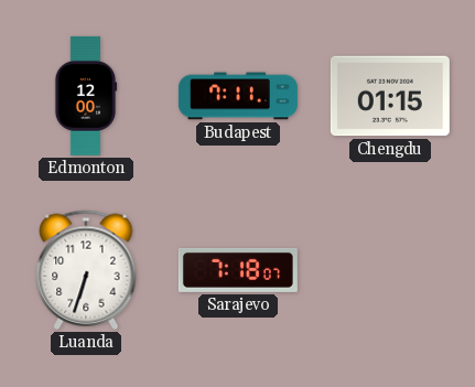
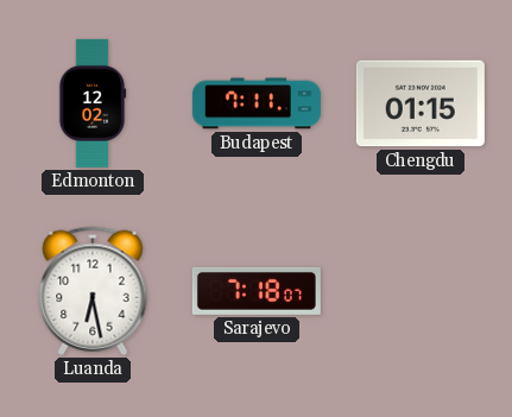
Edmonton: 12:00 -> 12:02 (93, 103)
Luanda: 6:33 -> 6:28 (93, 291)
